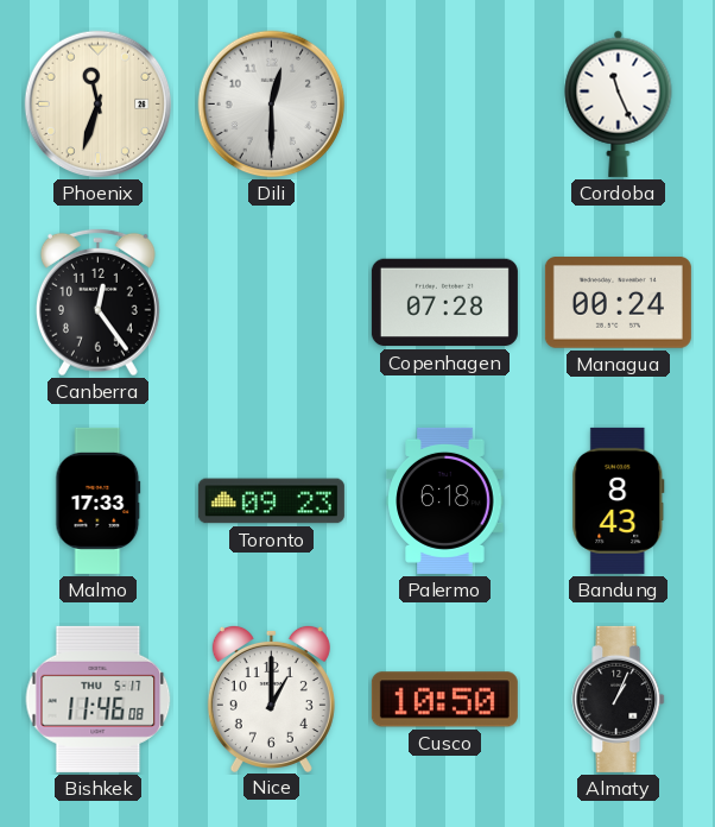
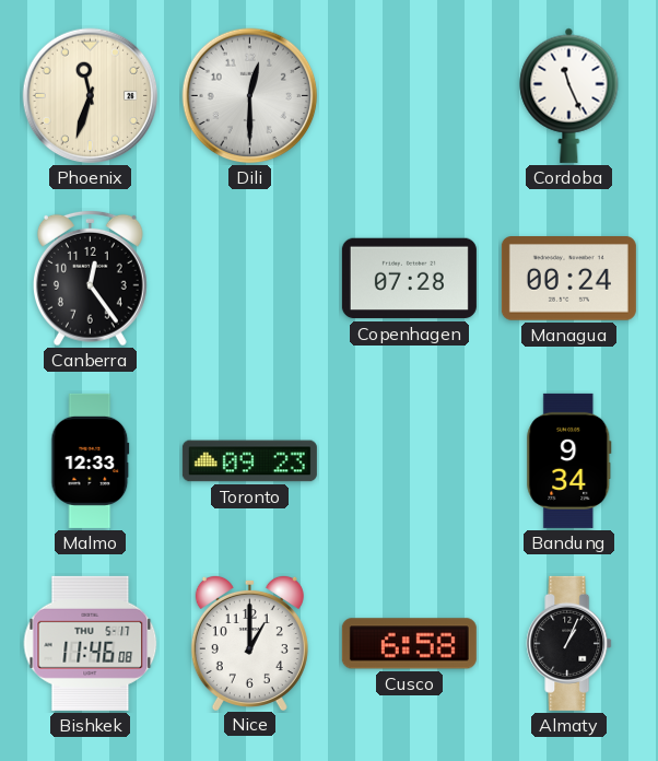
Malmo: 17:33 -> 12:33 (91, 460)
Palermo: 6:18 -> none (445, 500)
Bandung: 8:43 -> 9:34 (569, 460)
Cusco: 10:50 -> 6:58 (409, 644)
